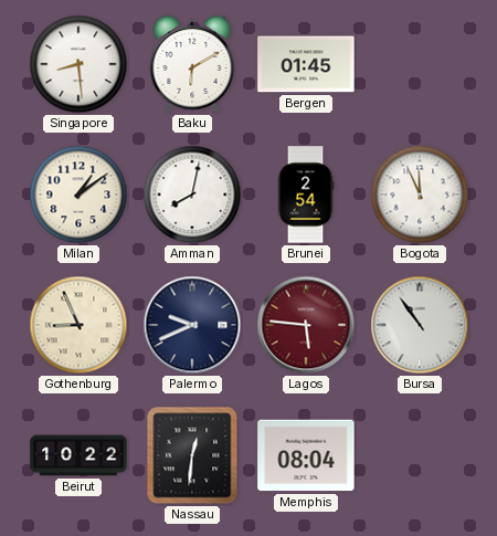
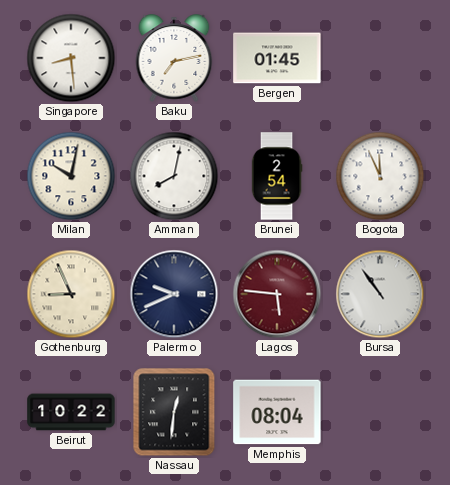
Baku: 6:10 -> 7:13 (174, 58)
Milan: 1:09 -> 10:02 (71, 176)
